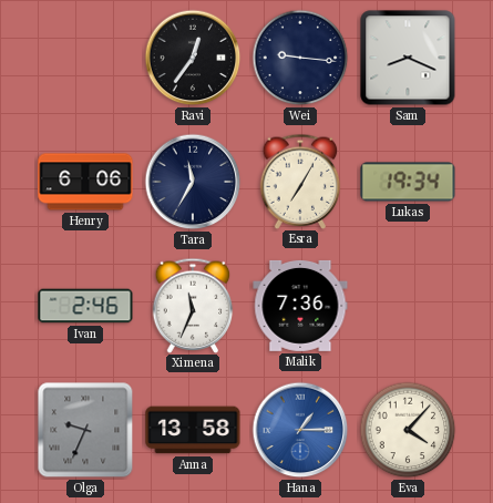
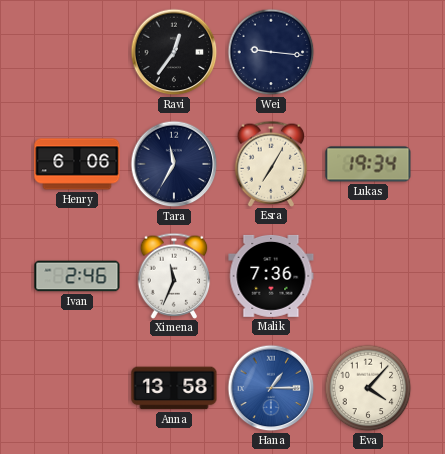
Sam: 8:19 -> none (408, 58)
Olga: 9:34 -> none (85, 430)
